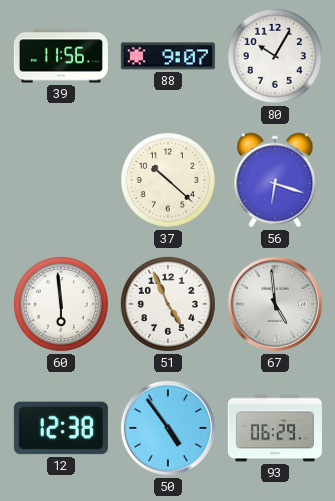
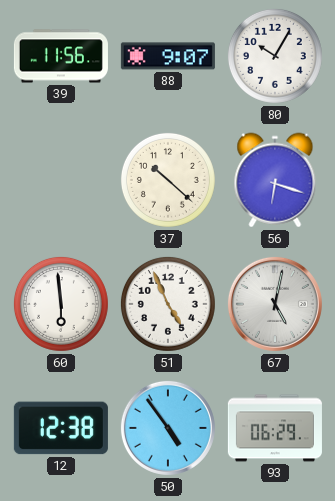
67: 4:59 -> 5:02 (275, 304)
